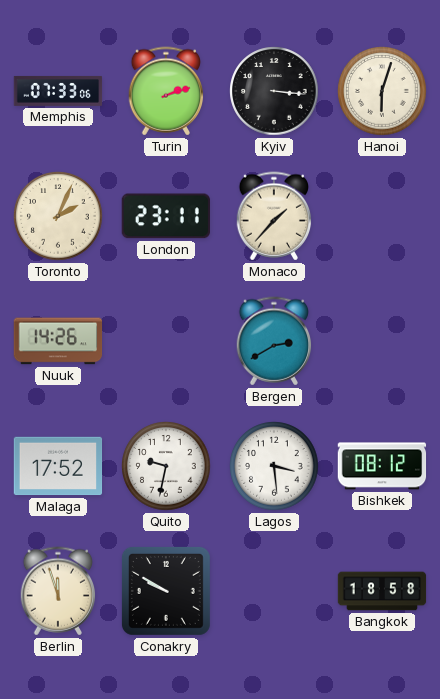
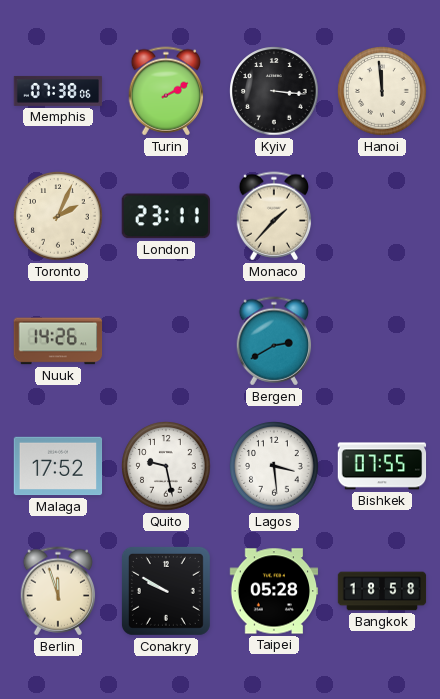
Memphis: 07:33 -> 07:38 (58, 91)
Turin: 2:12 -> 2:10 (166, 91)
Hanoi: 6:03 -> 11:59 (382, 91)
Quito: 9:32 -> 9:28 (166, 466)
Bishkek: 08:12 -> 07:55 (382, 466)
Taipei: none -> 05:28 (274, 591)
